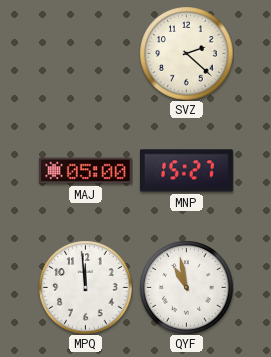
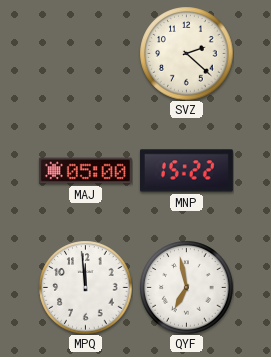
MNP: 15:27 -> 15:22 (186, 171)
QYF: 10:58 -> 6:58 (186, 287)
